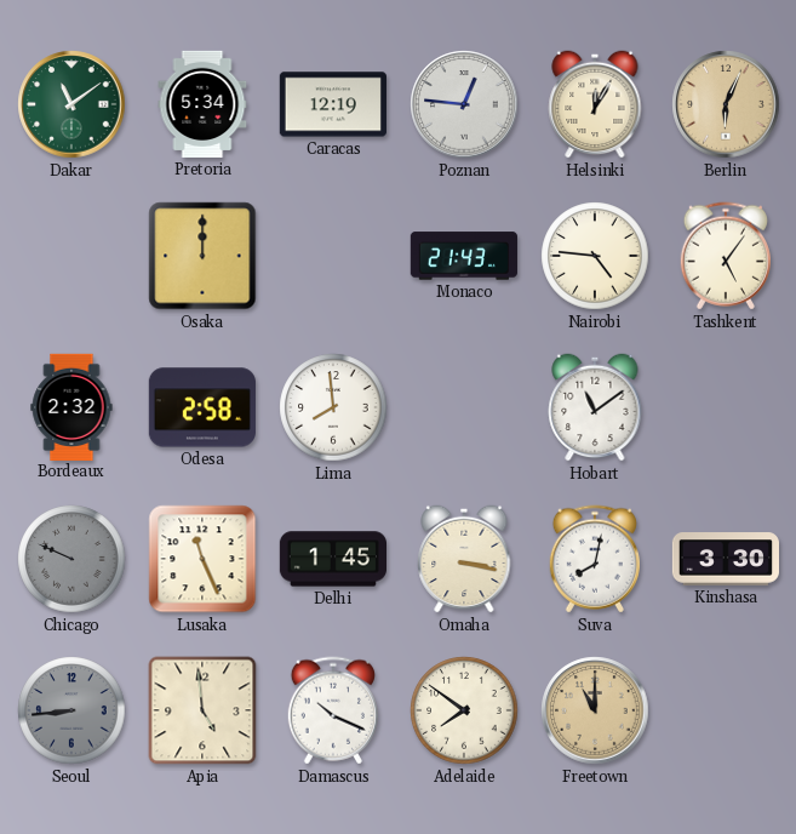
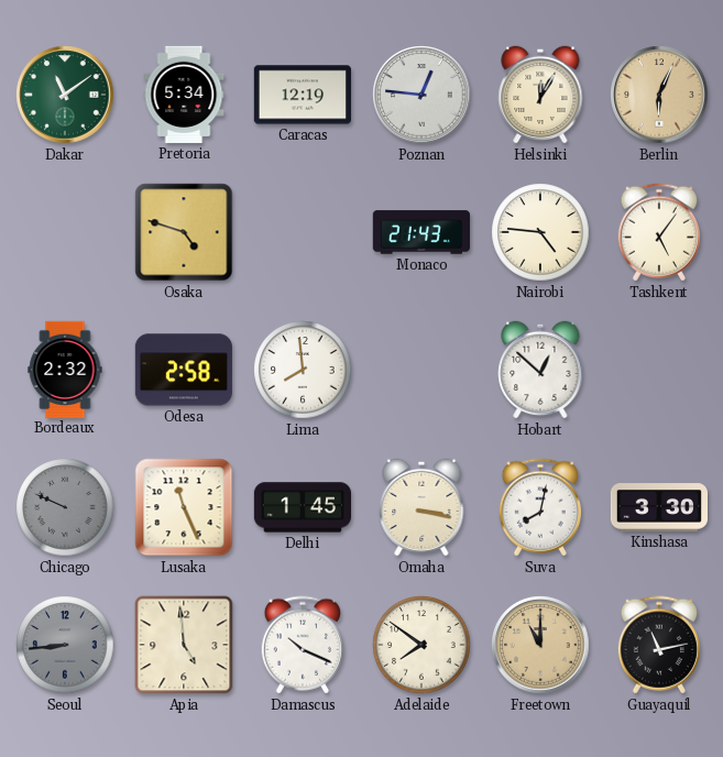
Osaka: 12:00 -> 4:48 (184, 232)
Hobart: 11:09 -> 12:52 (540, 370)
Guayaquil: none -> 11:13 (658, 645)
